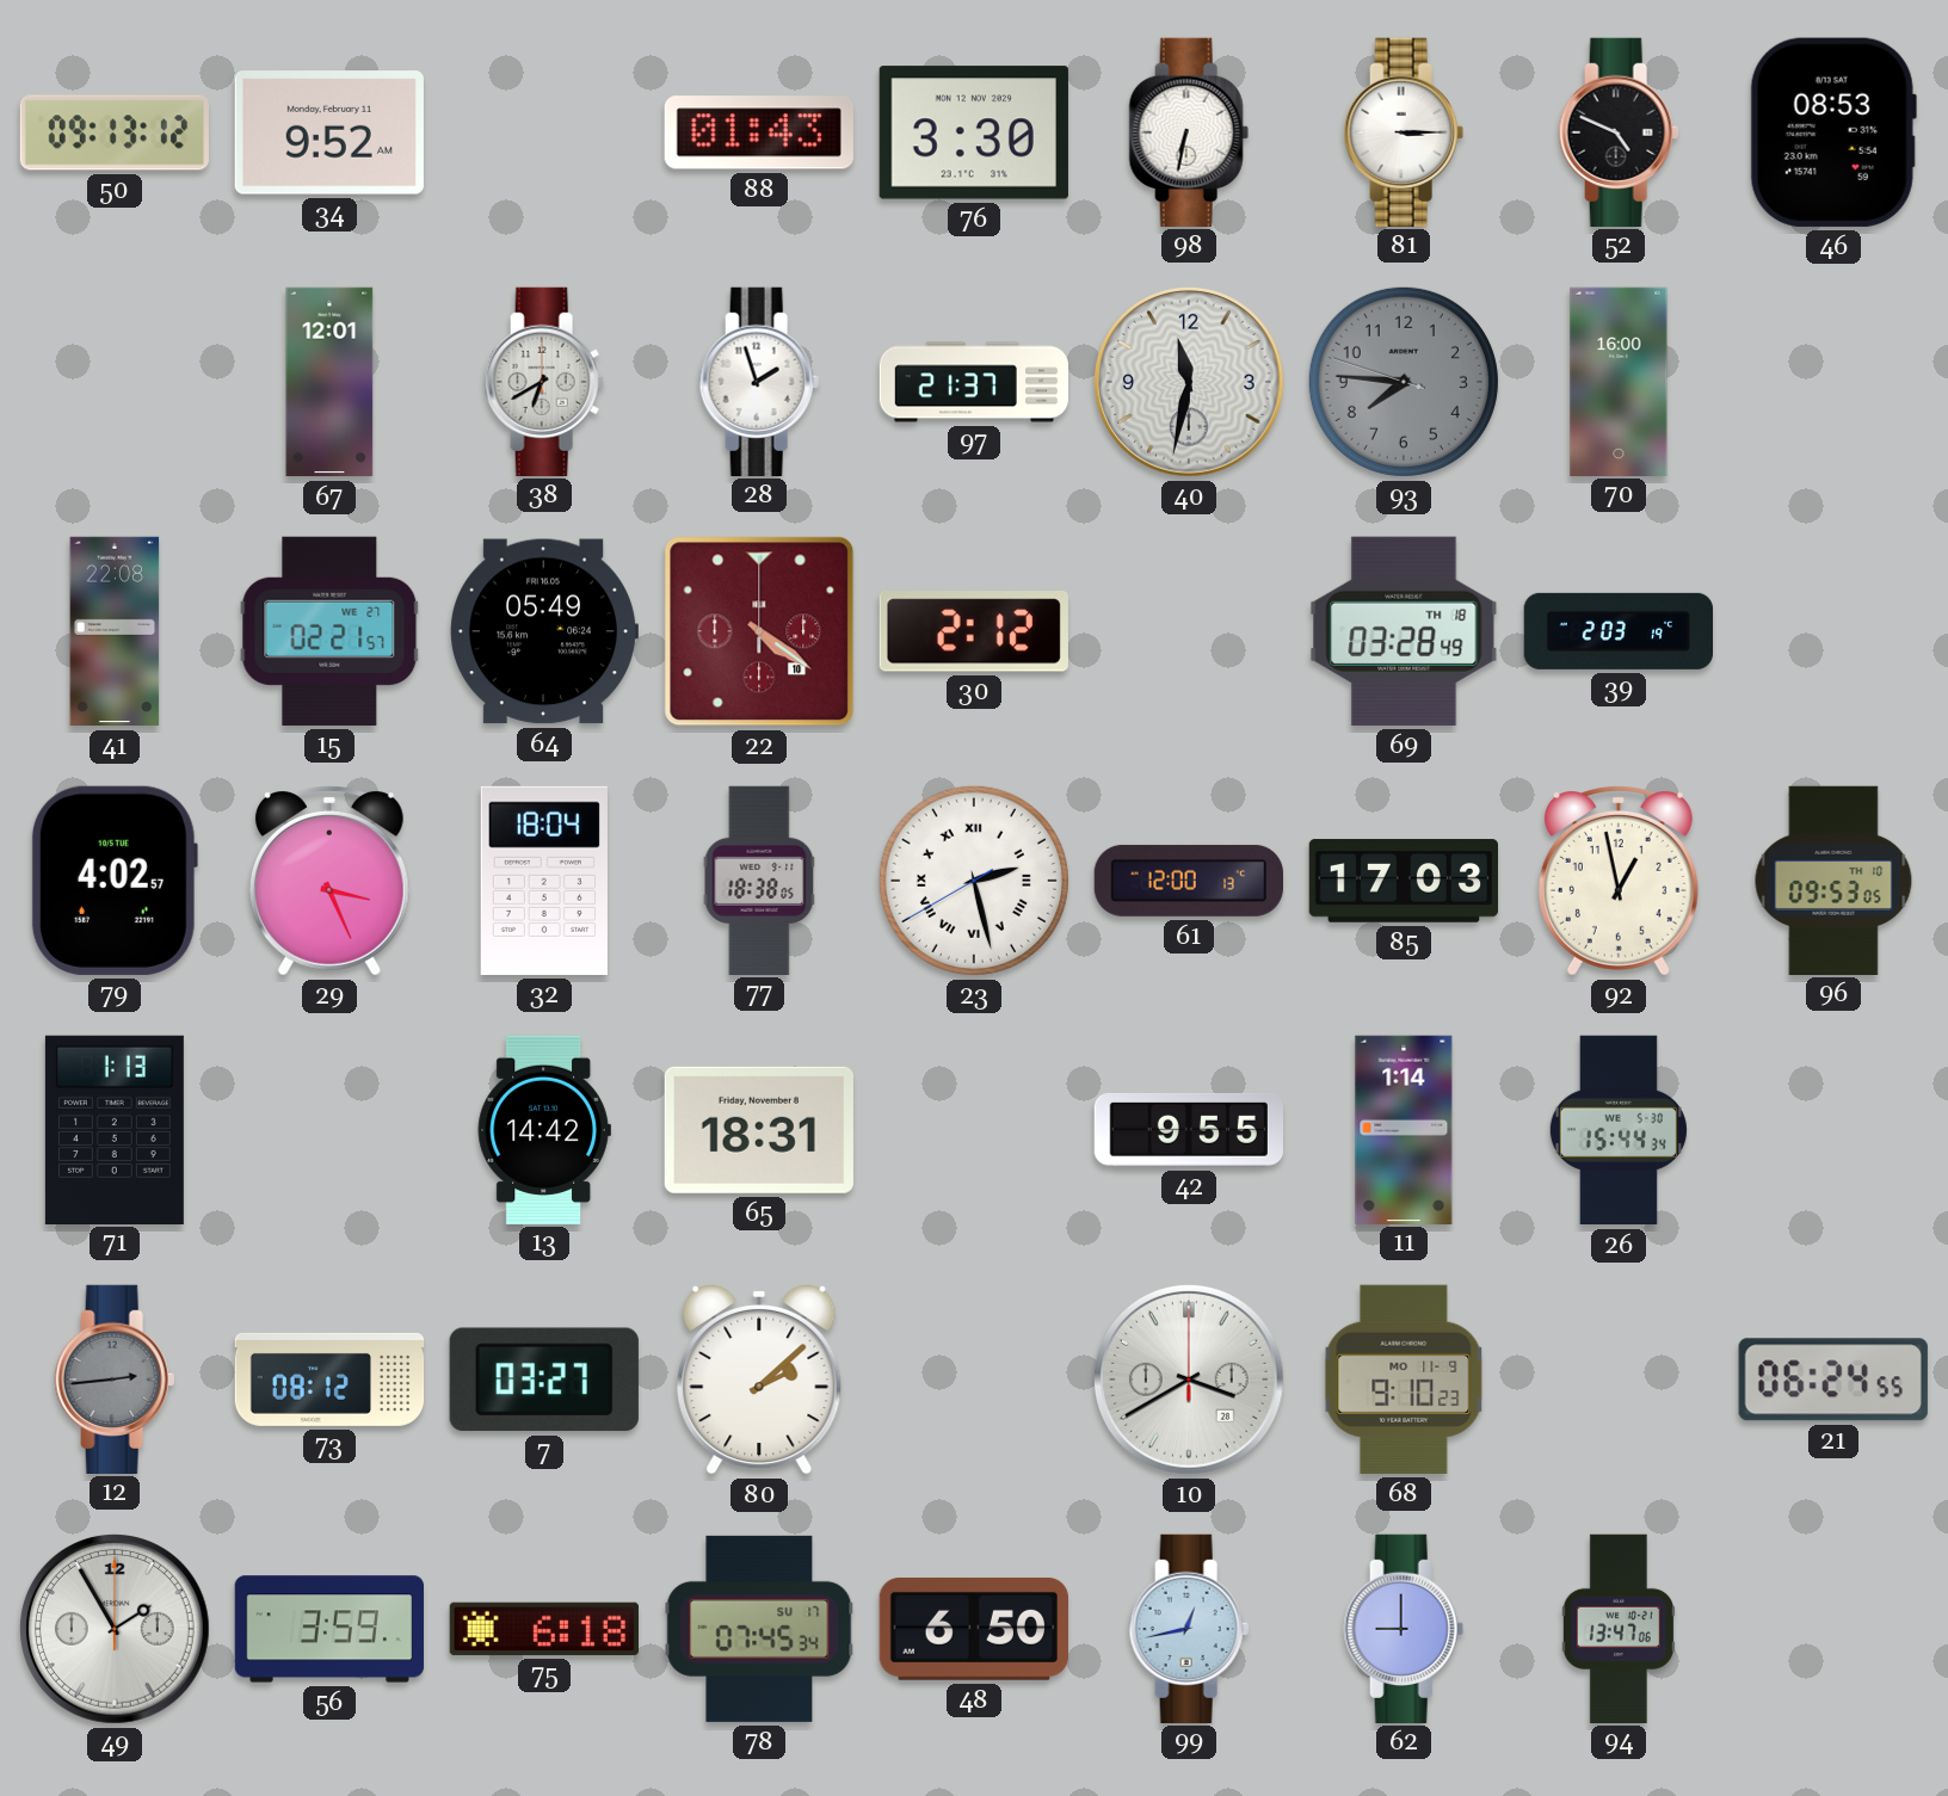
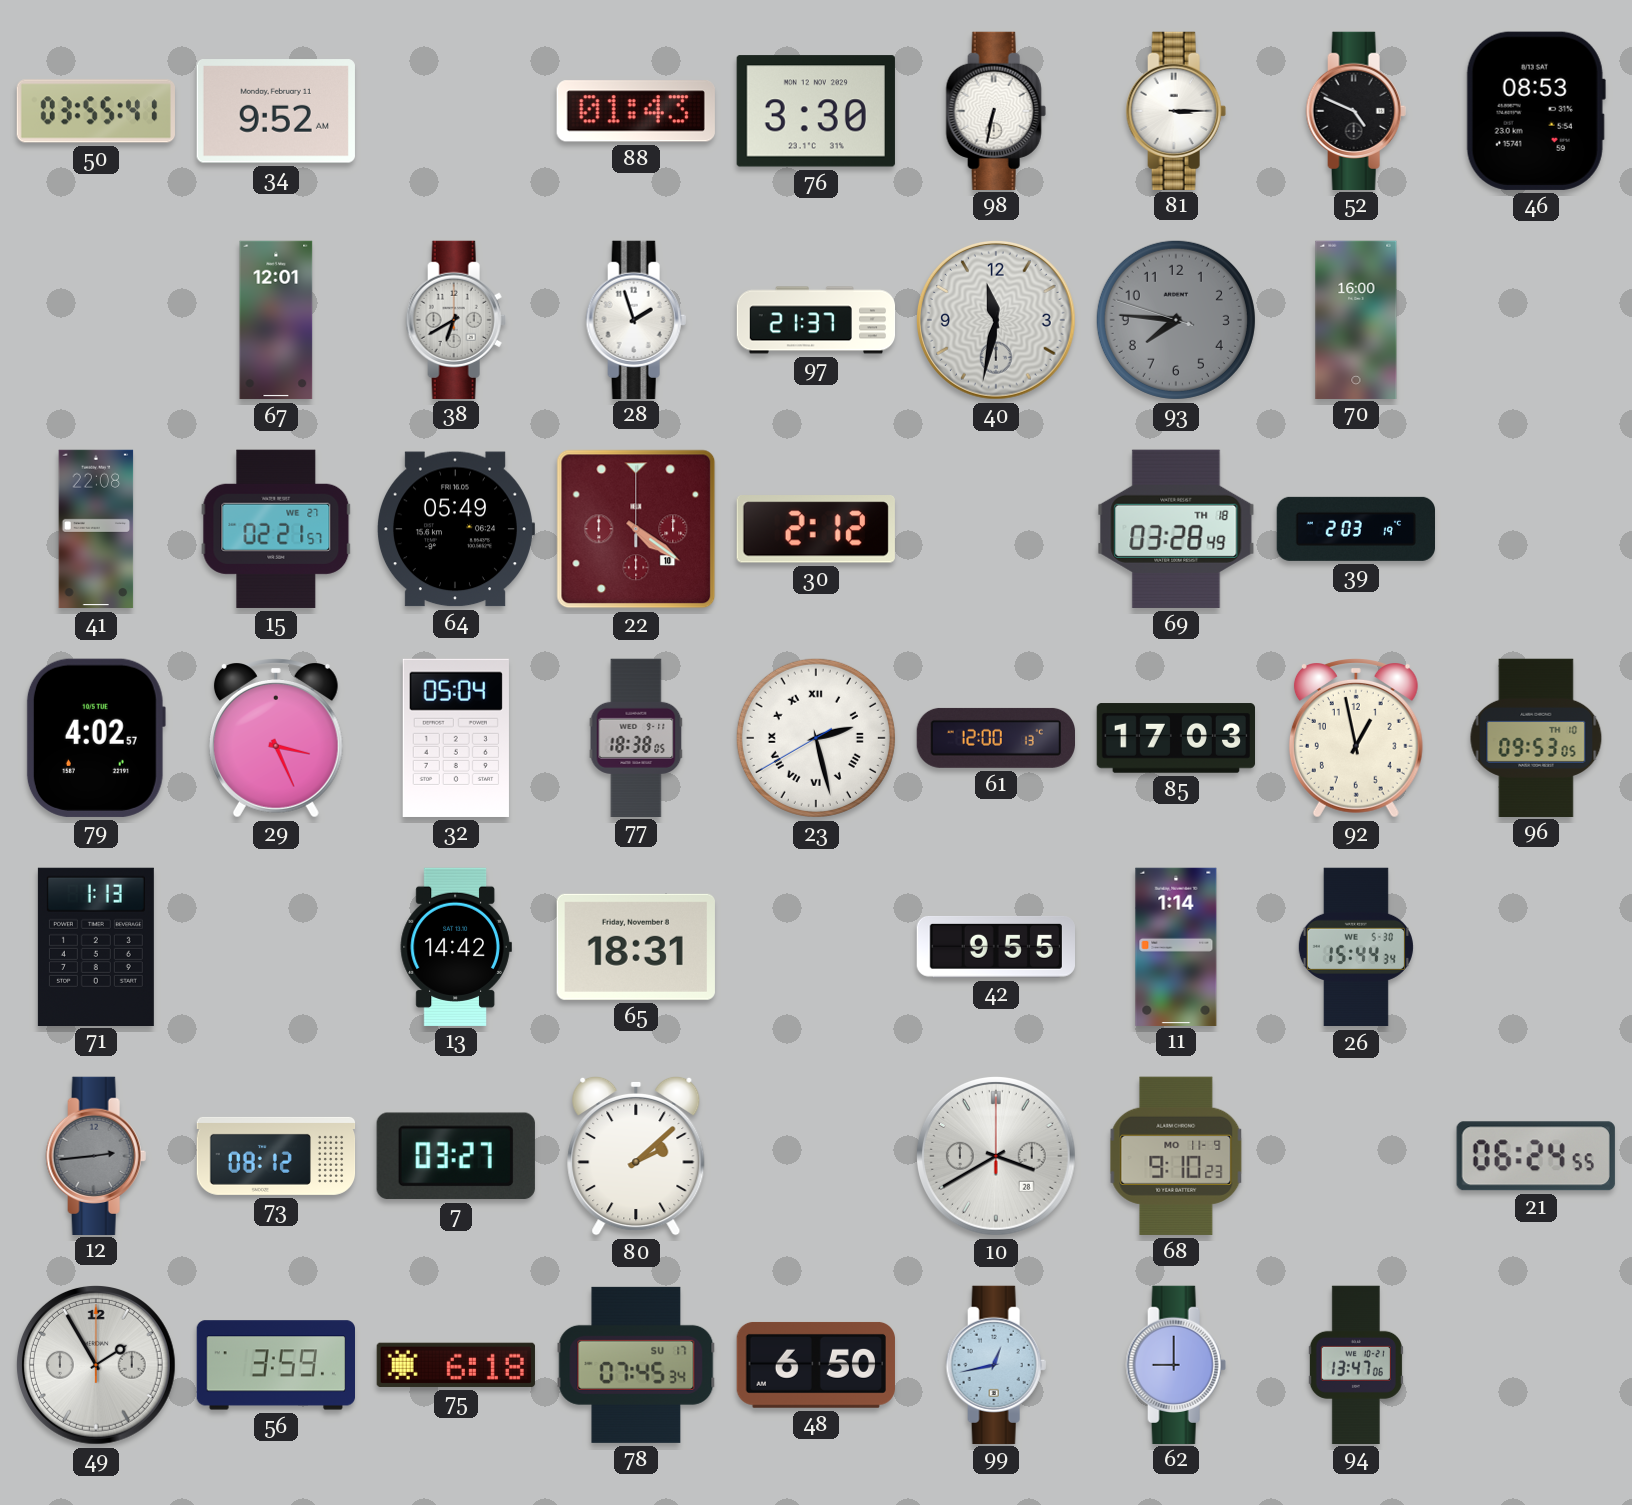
50: 09:13 -> 03:55 (95, 111)
32: 18:04 -> 05:04 (456, 738)
